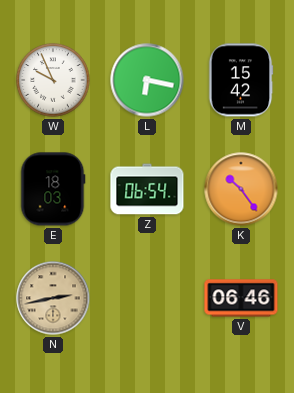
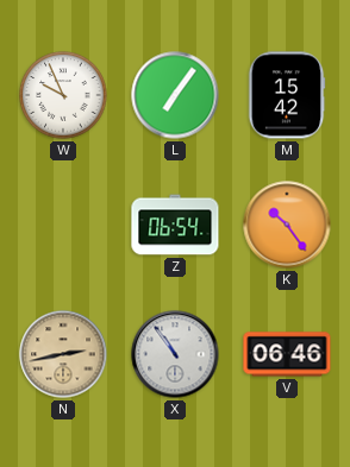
L: 6:17 -> 7:06 (175, 95)
E: 18:03 -> none (53, 189)
X: none -> 10:54 (175, 354)
